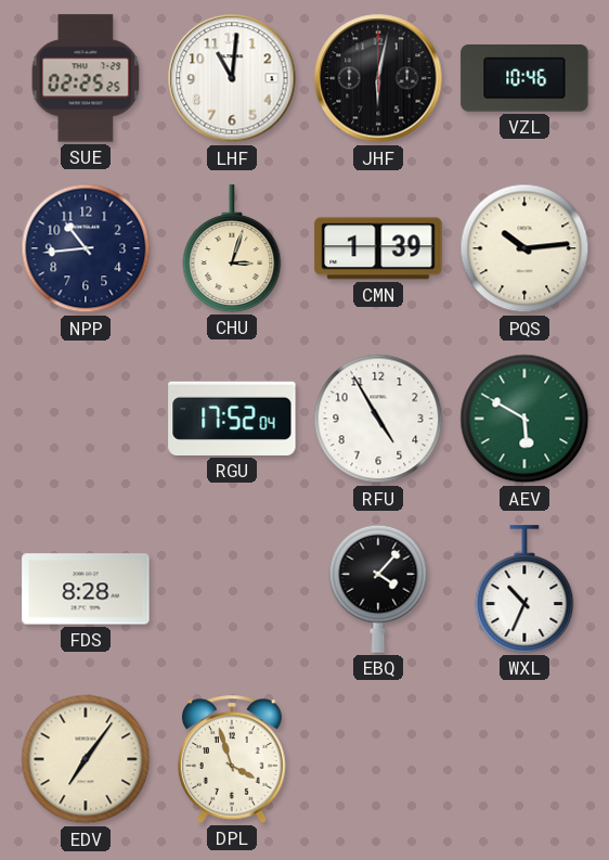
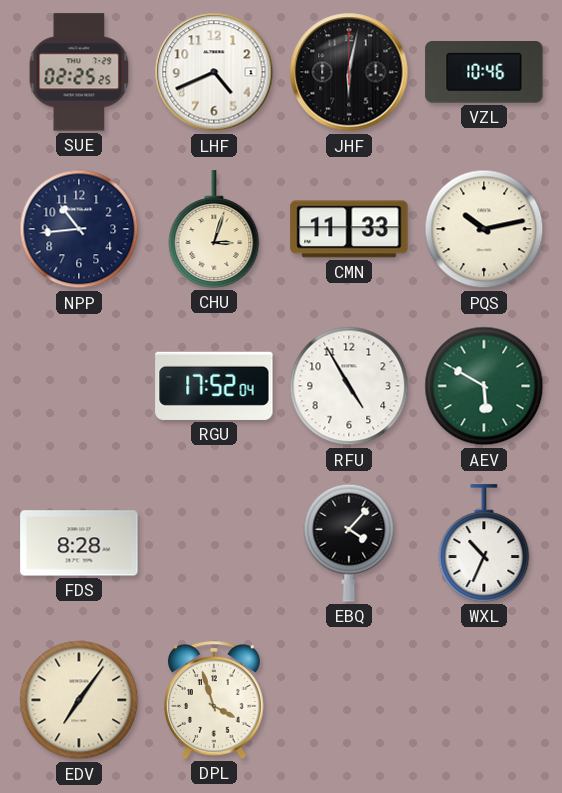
LHF: 11:01 -> 4:41 (214, 72)
CMN: 1:39 -> 11:33 (349, 229)
PQS: 10:14 -> 10:13 (484, 229)
